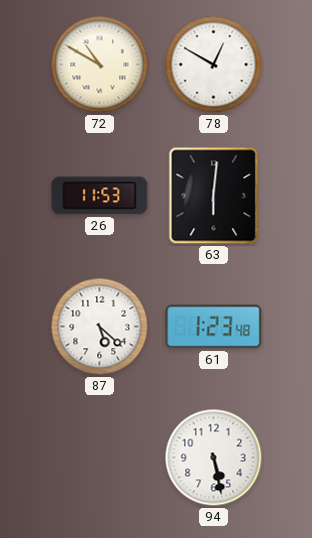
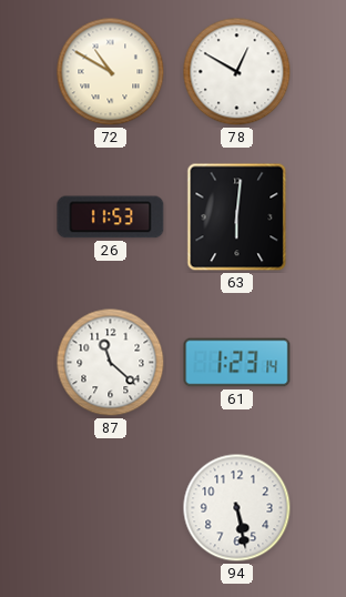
87: 5:22 -> 11:22 (111, 363)
61: 1:23:48 -> 1:23:14 (237, 363)
